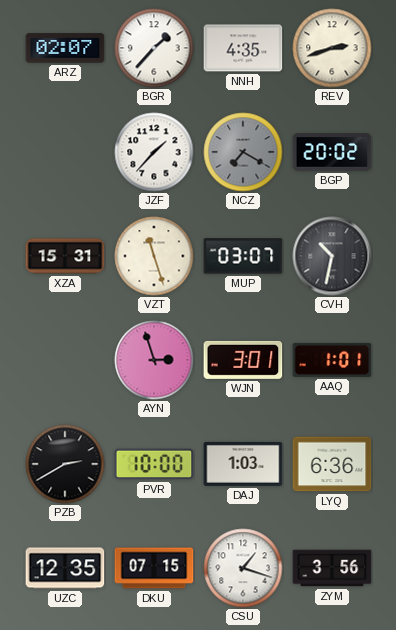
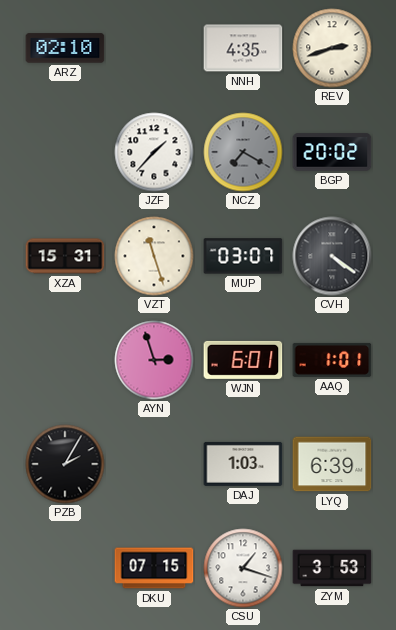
ARZ: 02:07 -> 02:10 (65, 48)
BGR: 1:37 -> none (154, 48)
CVH: 10:32 -> 4:21 (332, 256)
WJN: 3:01 -> 6:01 (243, 360)
PZB: 2:40 -> 2:05 (65, 464)
PVR: 10:00 -> none (154, 464)
LYQ: 6:36 -> 6:39 (332, 464)
UZC: 12:35 -> none (65, 568)
ZYM: 3:56 -> 3:53 (332, 568)
